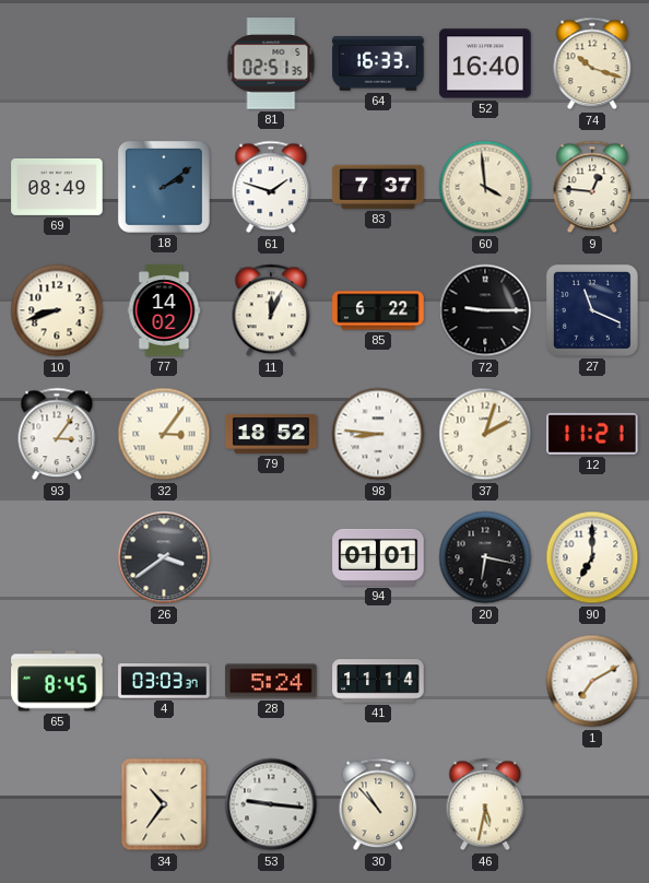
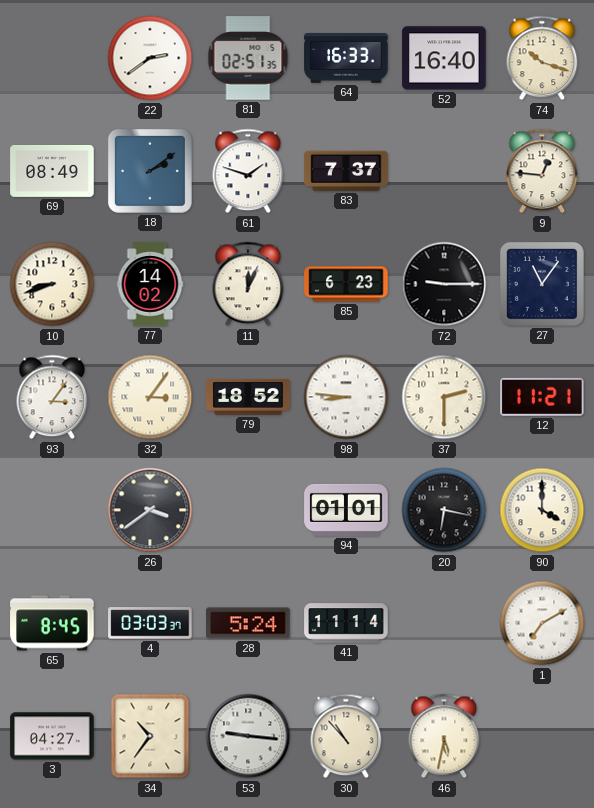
22: none -> 2:39 (150, 58)
60: 3:59 -> none (485, 187)
85: 6:22 -> 6:23 (346, 284)
27: 11:19 -> 11:06 (542, 284)
37: 2:03 -> 2:30 (444, 397)
90: 7:00 -> 4:00 (542, 510)
3: none -> 04:27 (52, 736)
